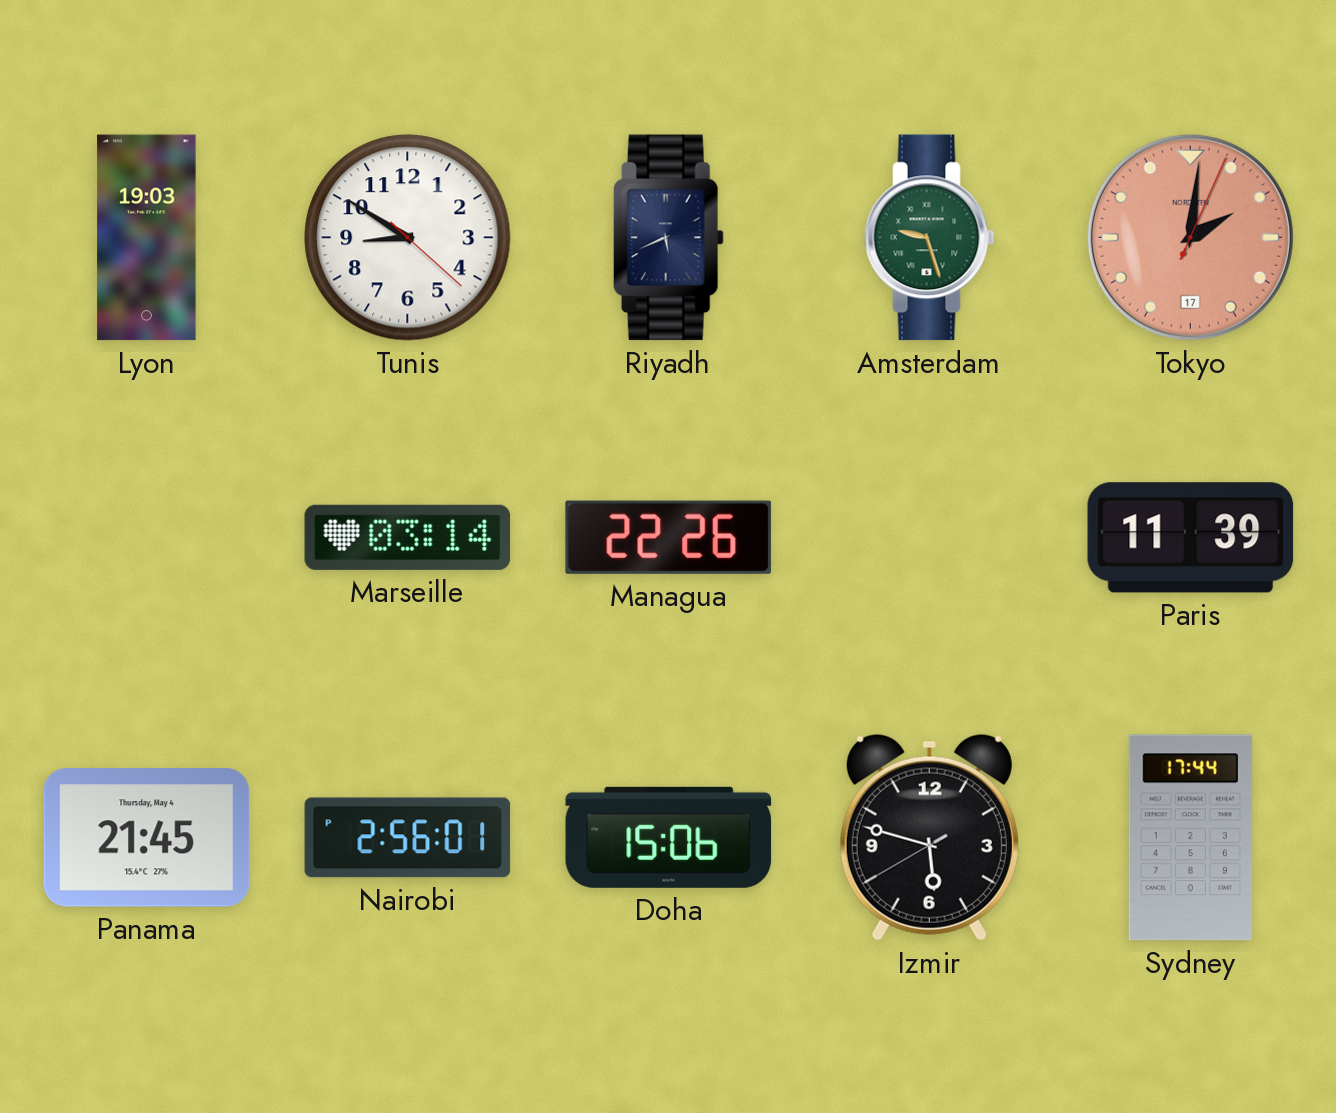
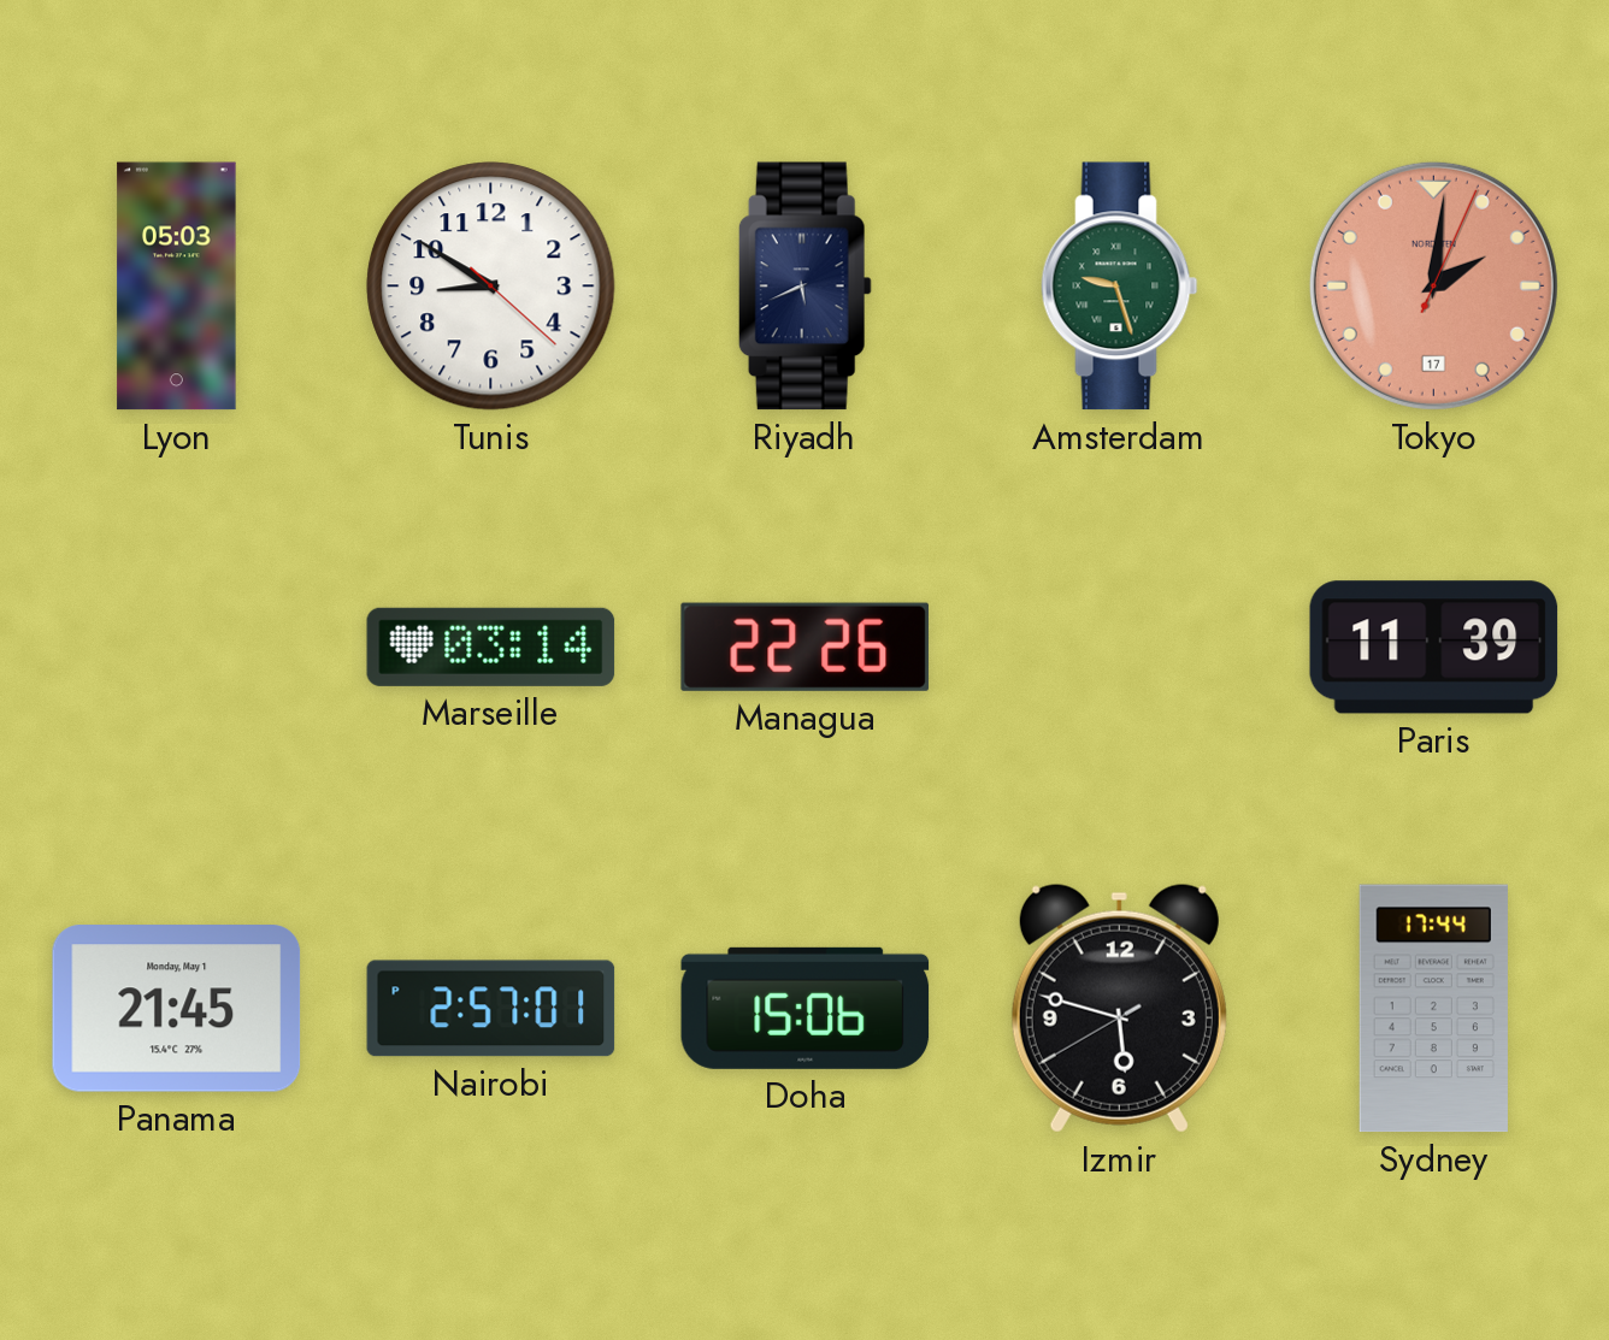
Lyon: 19:03 -> 05:03 (177, 287)
Panama date: Thursday, May 4 -> Monday, May 1 (177, 1009)
Nairobi: 2:56 -> 2:57 (491, 1009)
